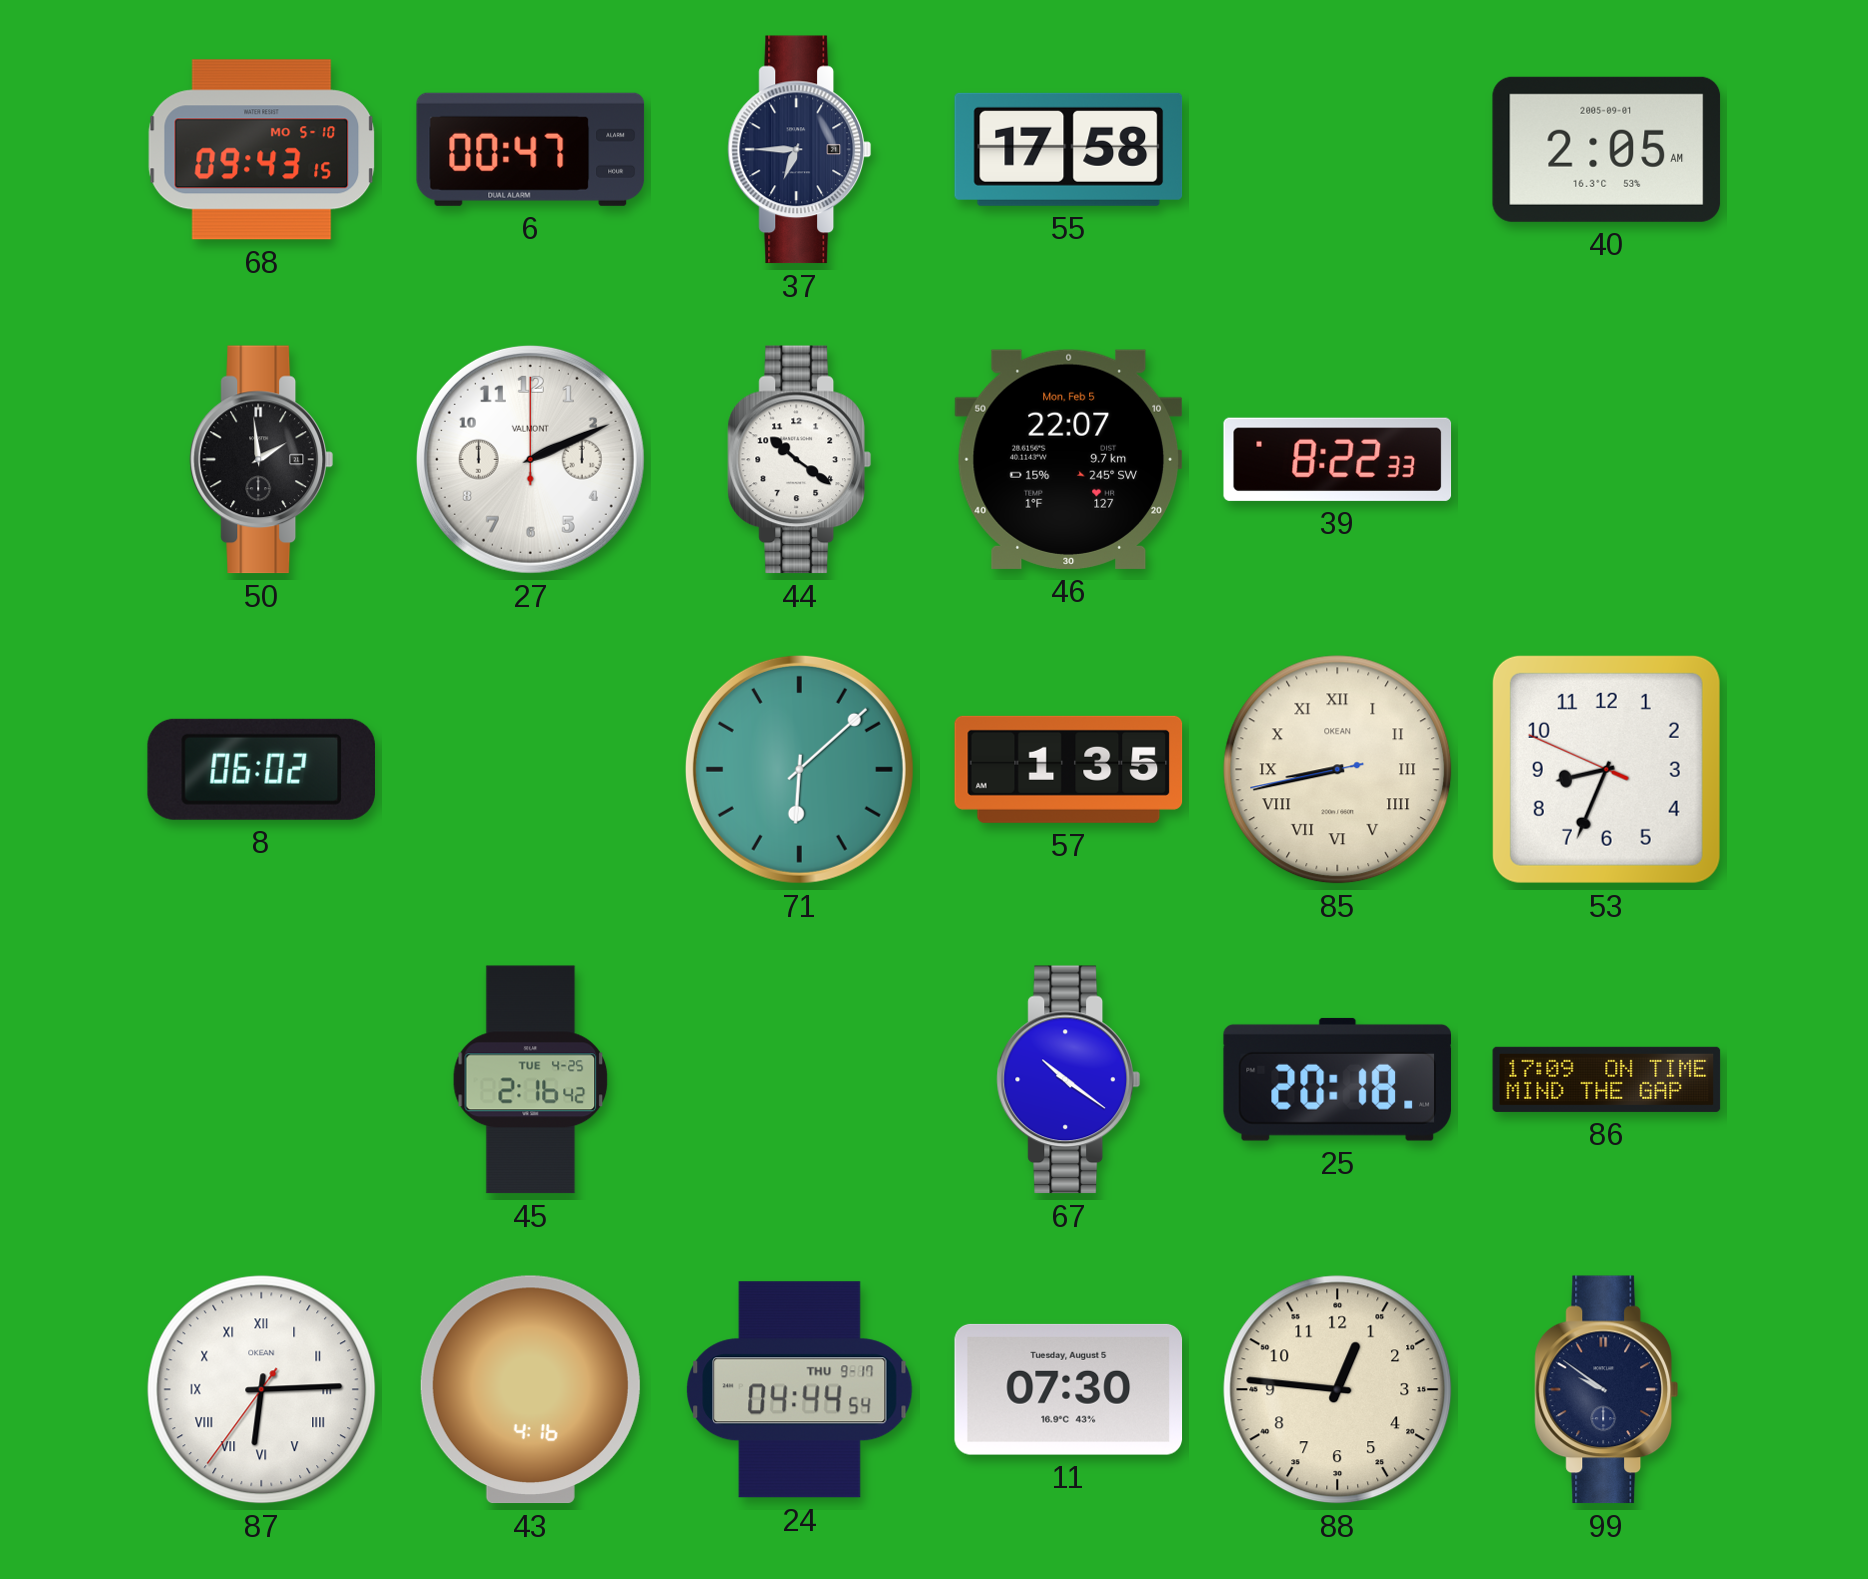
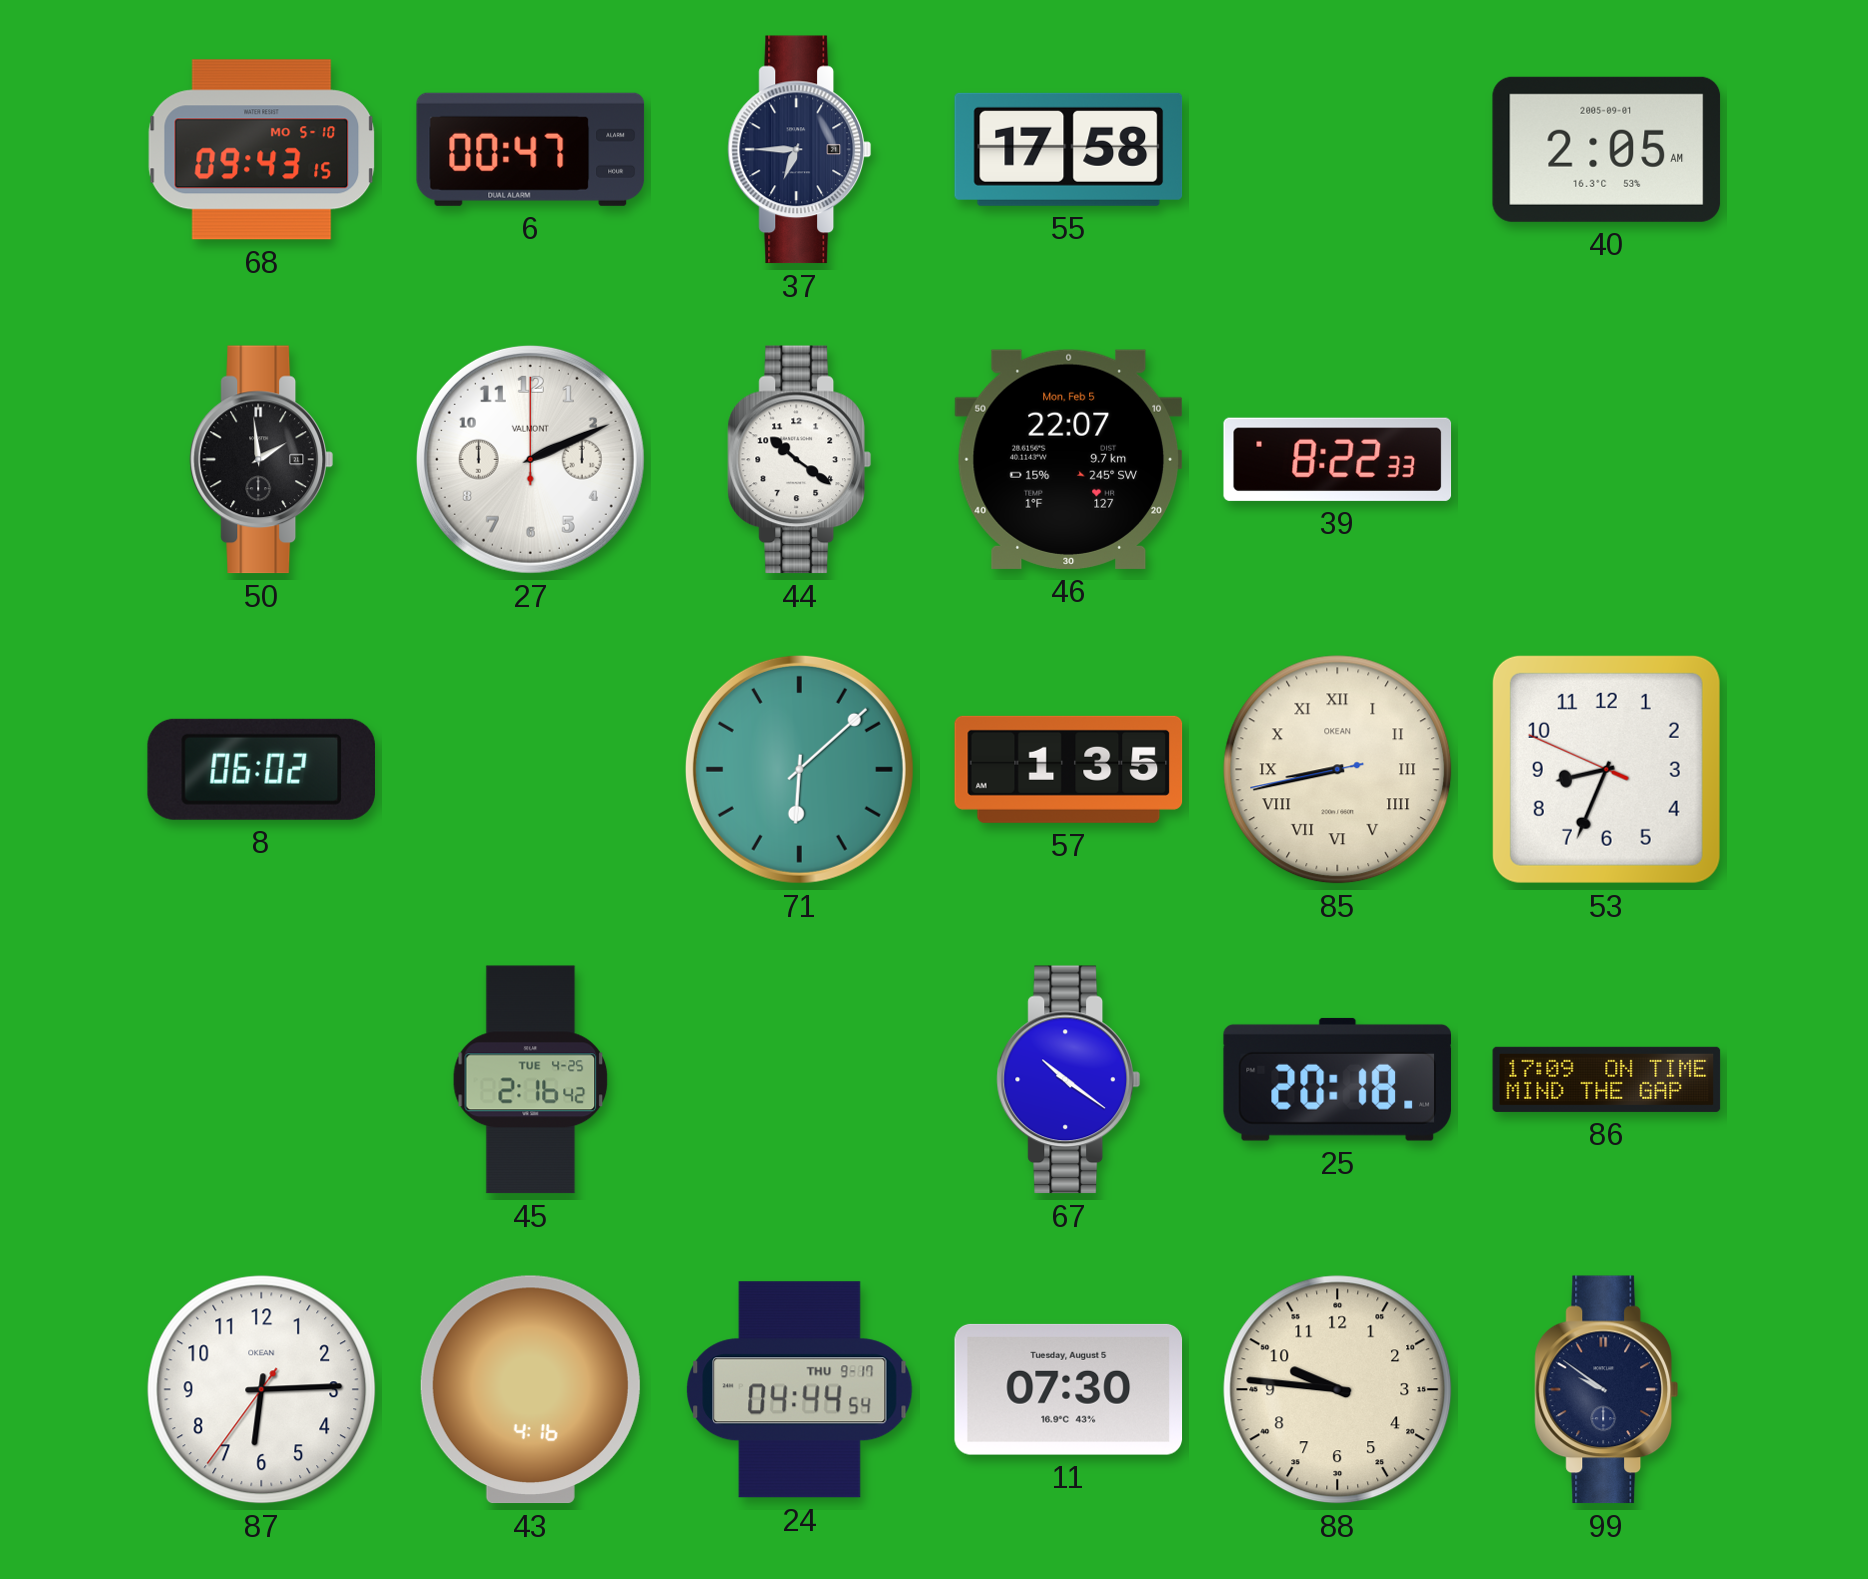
87 numerals: Roman -> Arabic (262, 1390)
88: 12:46 -> 9:46 (1338, 1390)
